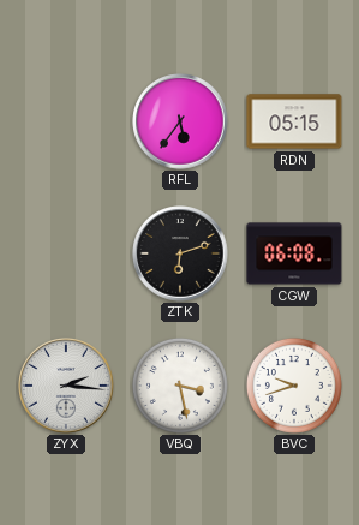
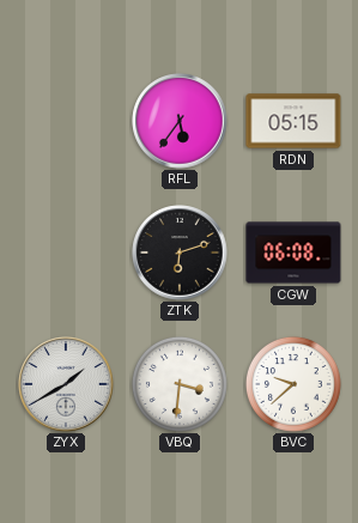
ZYX: 2:16 -> 1:40 (66, 384)
VBQ: 3:28 -> 3:31 (180, 384)
BVC: 9:42 -> 9:38 (293, 384)
